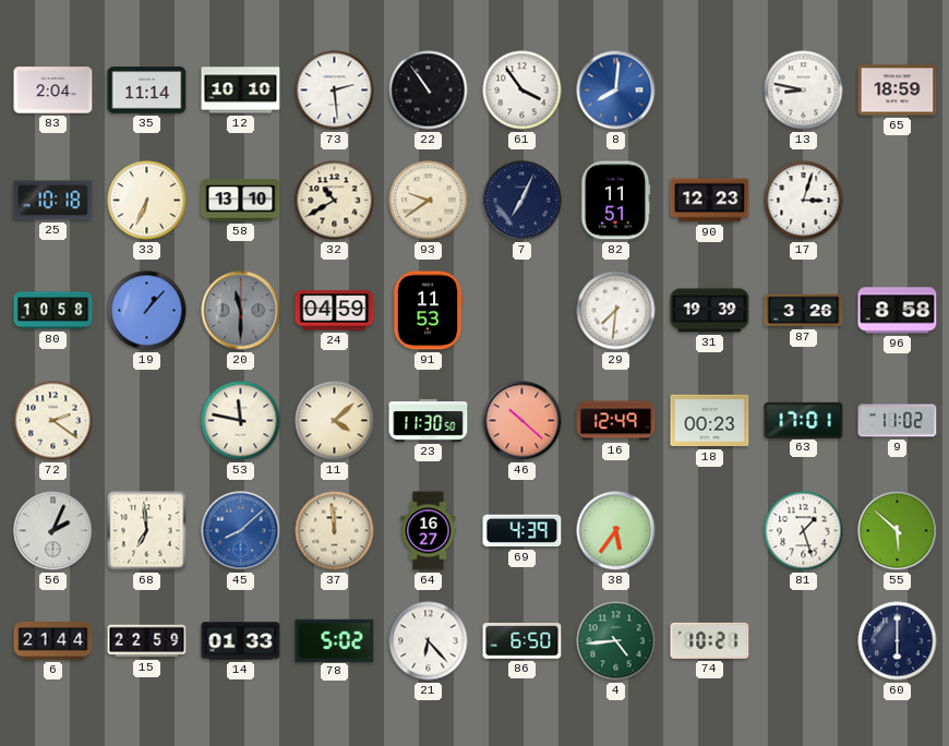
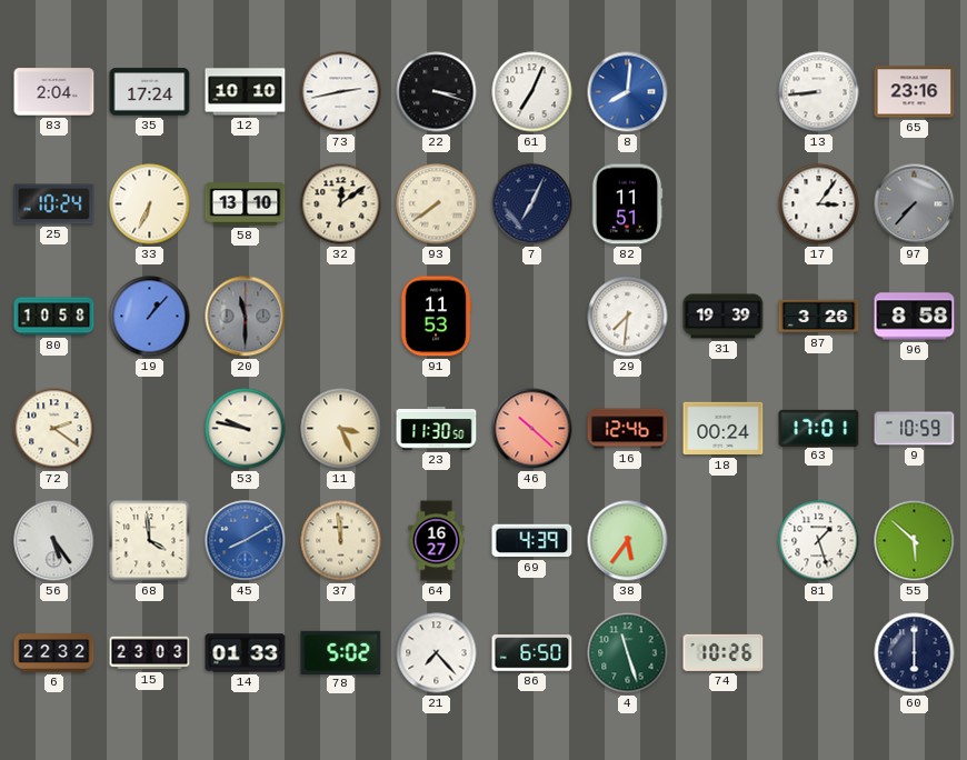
35: 11:14 -> 17:24 (150, 92)
73: 2:29 -> 2:43 (341, 92)
22: 10:54 -> 3:18 (437, 92)
61: 3:54 -> 7:04 (532, 92)
13: 8:47 -> 8:44 (819, 92)
65: 18:59 -> 23:16 (915, 92)
25: 10:18 -> 10:24 (54, 204)
32: 10:40 -> 12:09 (341, 204)
93: 9:39 -> 7:39 (437, 204)
90: 12:23 -> none (710, 201)
17: 3:03 -> 3:06 (819, 204)
97: none -> 7:37 (915, 204)
24: 04:59 -> none (335, 311)
53: 11:47 -> 9:47 (246, 429)
11: 4:08 -> 3:26 (341, 429)
16: 12:49 -> 12:46 (628, 429)
18: 00:23 -> 00:24 (724, 429)
9: 11:02 -> 10:59 (915, 429)
56: 2:04 -> 5:24 (54, 541)
68: 6:59 -> 3:59 (150, 541)
45: 8:08 -> 8:10 (246, 541)
6: 21:44 -> 22:32 (54, 653)
15: 22:59 -> 23:03 (150, 653)
21: 6:23 -> 7:23 (437, 653)
4: 4:44 -> 11:27 (628, 653)
74: 10:21 -> 10:26 (724, 652)
